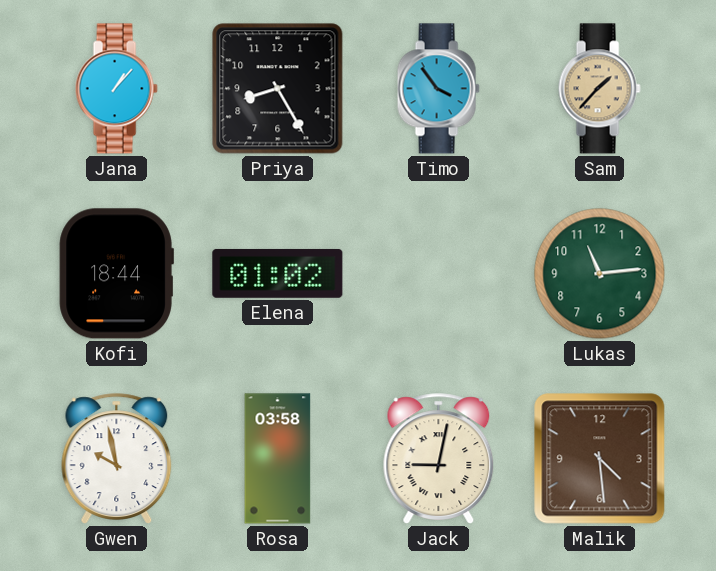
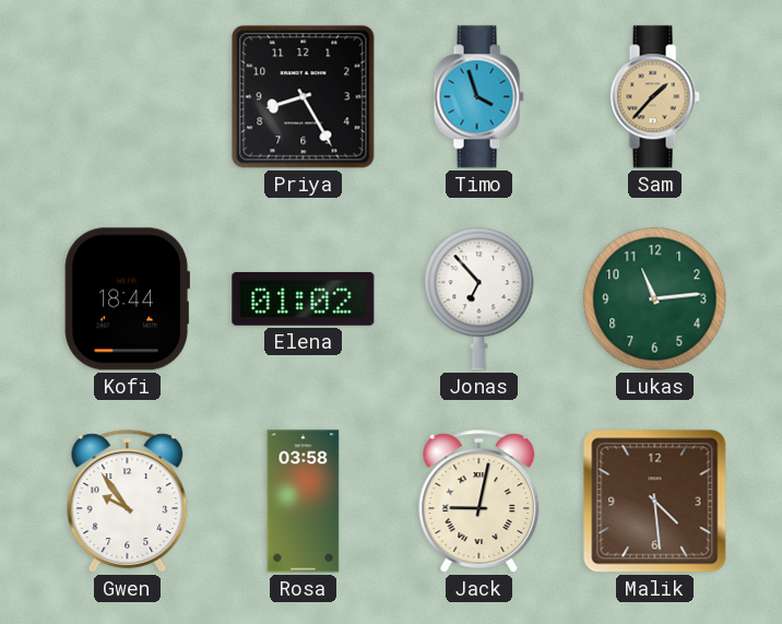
Jana: 1:07 -> none (116, 89)
Timo: 3:54 -> 3:57 (478, 97)
Jonas: none -> 6:53 (479, 299)
Gwen: 9:58 -> 9:54 (128, 502)
